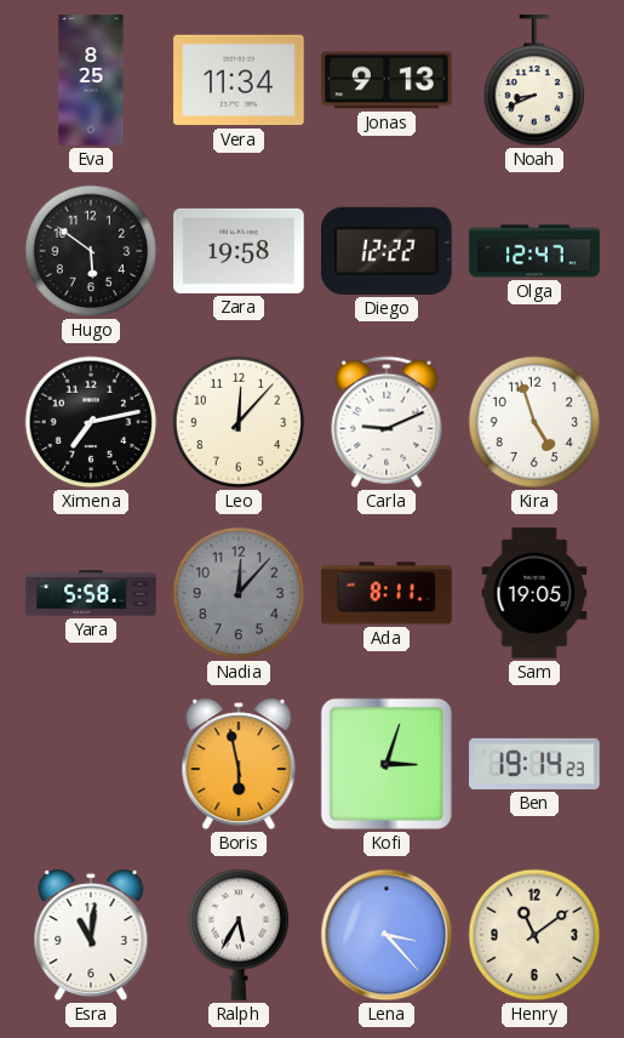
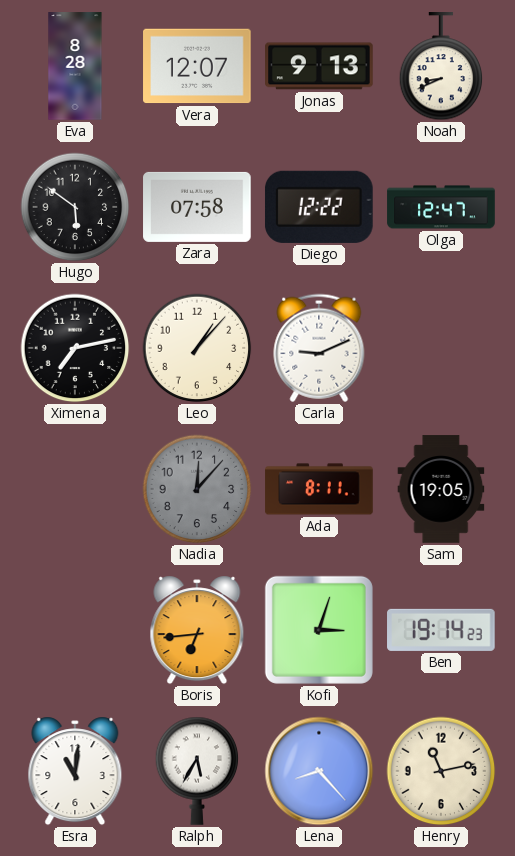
Eva: 8:25 -> 8:28 (75, 66)
Vera: 11:34 -> 12:07 (197, 66)
Zara: 19:58 -> 07:58 (197, 207)
Leo: 12:07 -> 1:07 (197, 348)
Kira: 4:57 -> none (534, 422)
Yara: 5:58 -> none (91, 593)
Boris: 5:58 -> 6:44 (197, 630)
Lena: 3:23 -> 8:23 (319, 771)
Henry: 11:09 -> 11:13 (441, 771)
